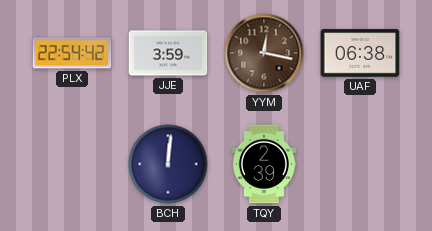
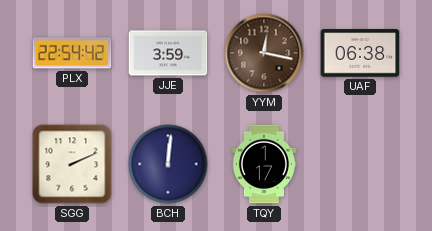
SGG: none -> 2:11 (72, 164)
TQY: 2:39 -> 1:17 (264, 164)
